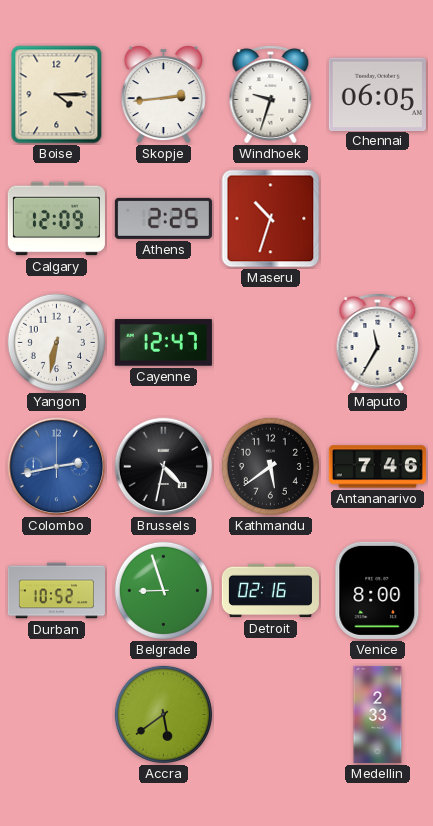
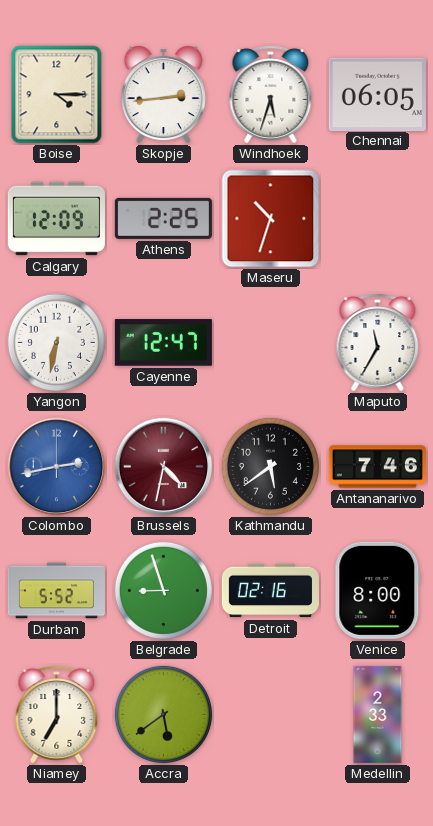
Windhoek: 9:33 -> 5:33 (271, 95)
Brussels dial: black -> burgundy (164, 467)
Durban: 10:52 -> 5:52 (56, 591)
Niamey: none -> 7:00 (57, 715)
